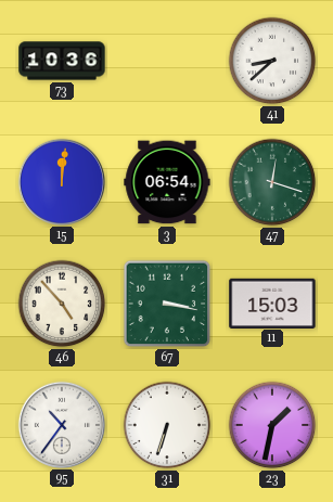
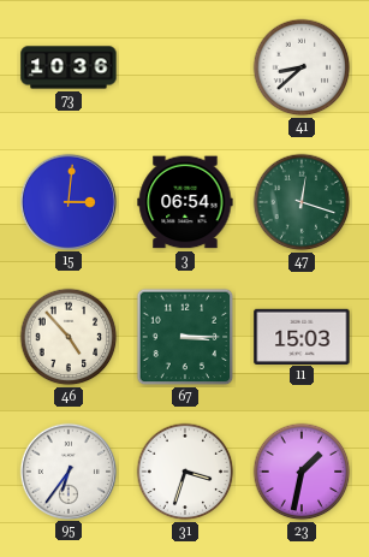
15: 12:01 -> 3:01 (67, 201)
67: 3:17 -> 3:15 (185, 337)
95: 10:36 -> 6:36 (67, 470)
31: 6:33 -> 3:33 (185, 472)
